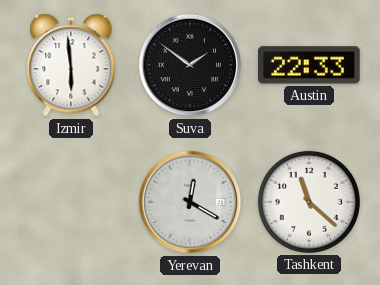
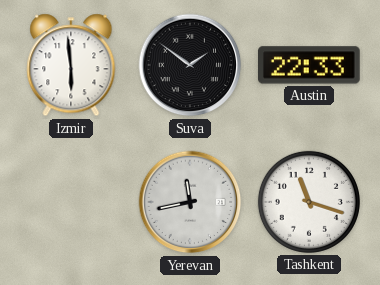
Yerevan: 12:20 -> 11:43 (190, 202)
Tashkent: 11:22 -> 11:18 (309, 202)
